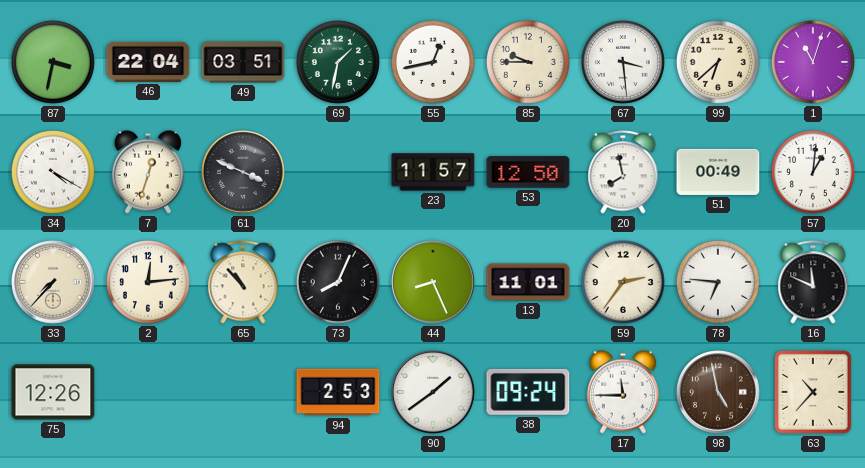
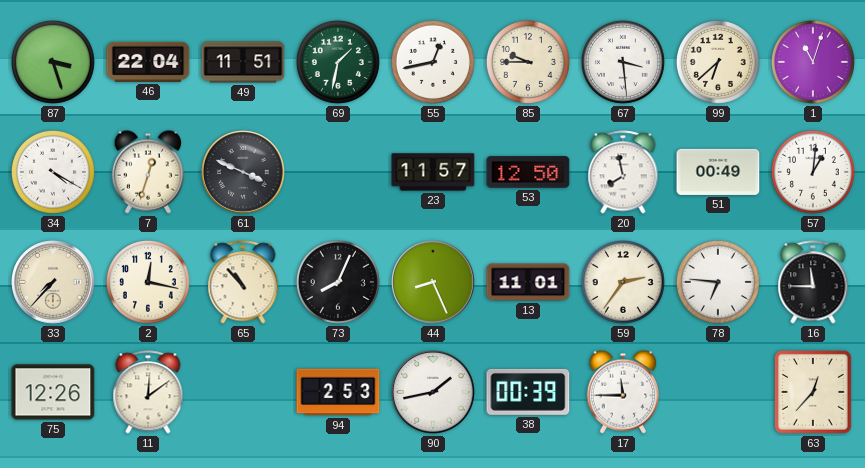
87: 3:32 -> 3:27 (53, 62)
49: 03:51 -> 11:51 (243, 62)
2: 12:14 -> 12:17 (148, 282)
16: 11:49 -> 11:45 (813, 282)
11: none -> 12:09 (148, 392)
90: 1:39 -> 1:43 (433, 392)
38: 09:24 -> 00:39 (528, 392)
98: 4:58 -> none (718, 392)
63: 10:37 -> 12:37 (813, 392)
